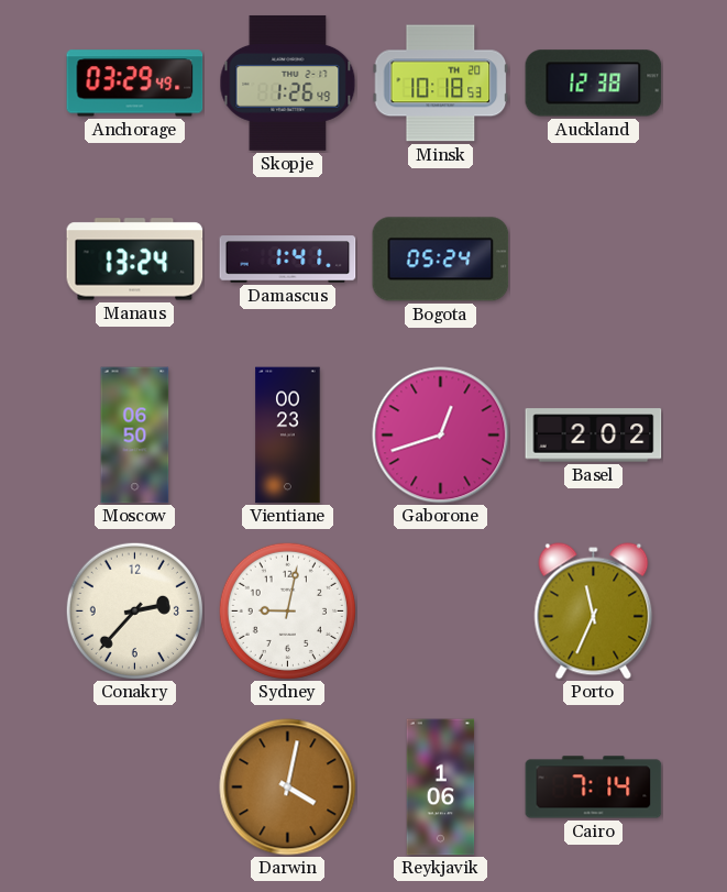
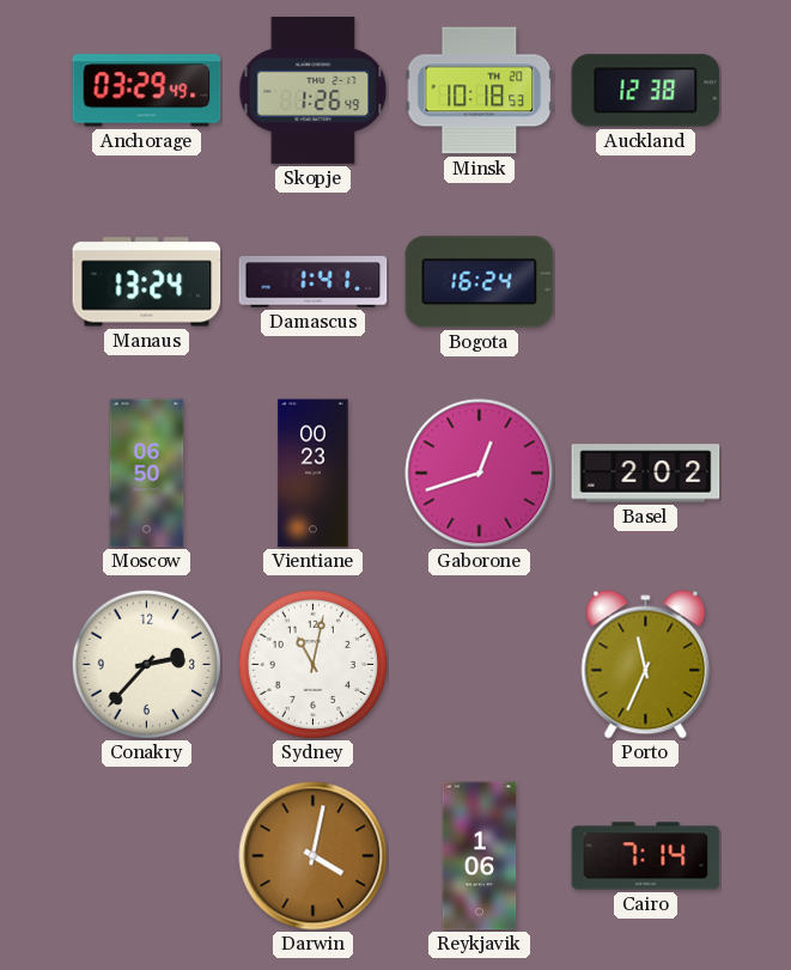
Bogota: 05:24 -> 16:24 (480, 282)
Sydney: 9:02 -> 11:02 (312, 664)
